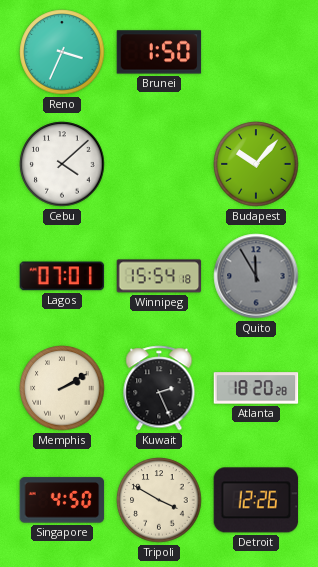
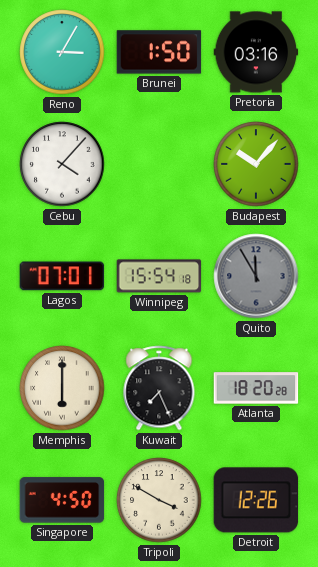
Reno: 3:34 -> 3:05 (62, 52)
Pretoria: none -> 03:16 (256, 52)
Cebu: 4:08 -> 4:07 (62, 164)
Memphis: 2:10 -> 6:00 (62, 388)
Kuwait: 2:26 -> 7:26 (159, 388)
